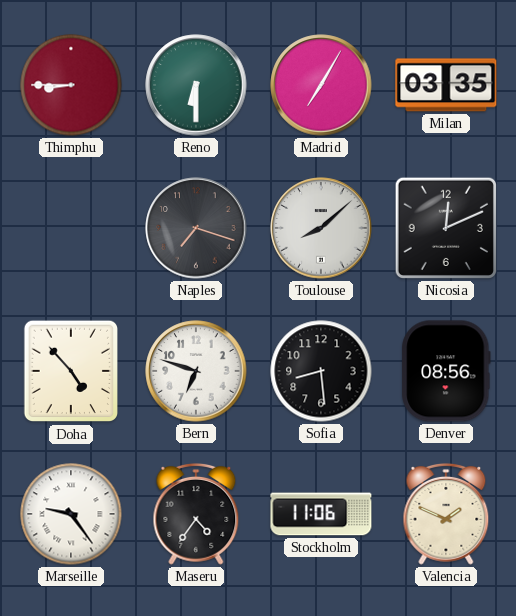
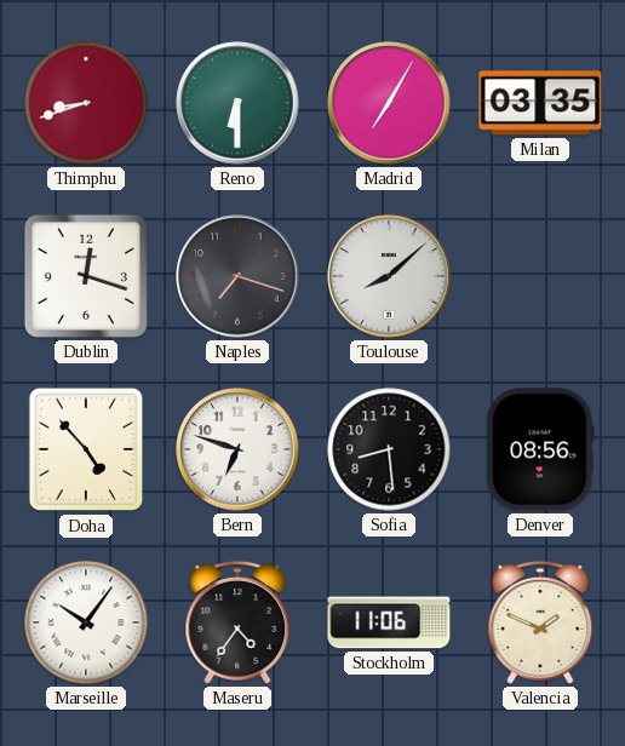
Thimphu: 8:45 -> 8:42 (86, 103)
Dublin: none -> 12:18 (86, 276)
Nicosia: 12:11 -> none (446, 228)
Marseille: 9:24 -> 10:06 (86, 622)
